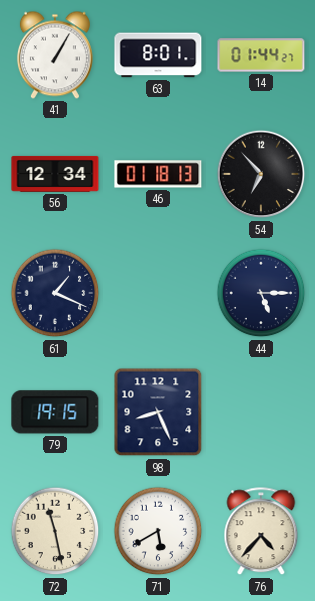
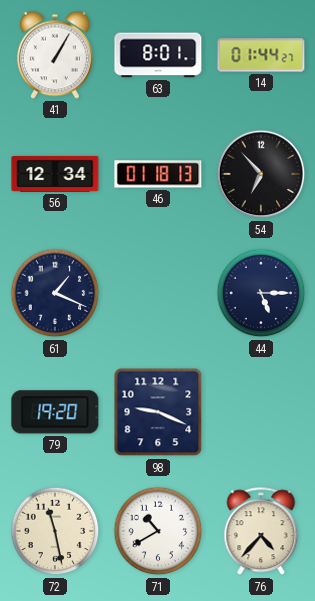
79: 19:15 -> 19:20 (55, 412)
98: 8:26 -> 9:19 (158, 412)
71: 5:40 -> 10:40 (158, 531)
